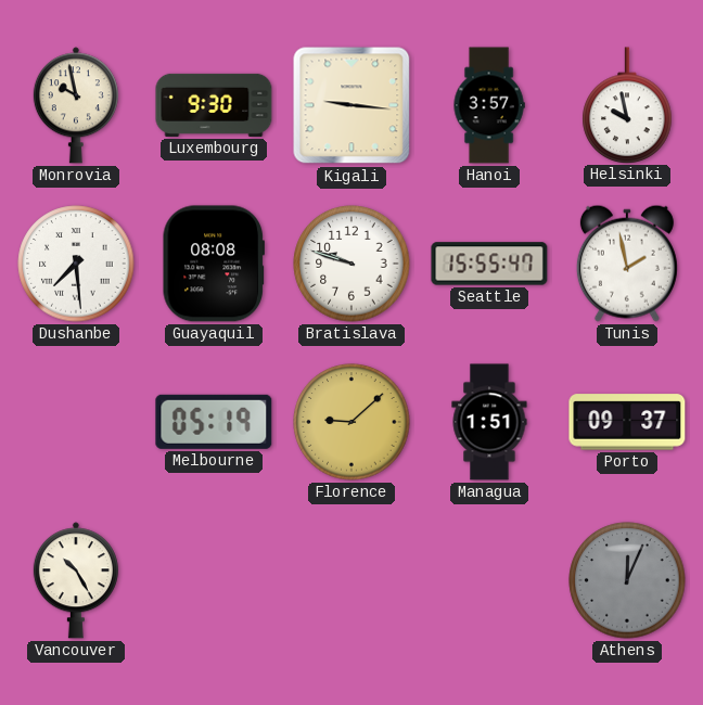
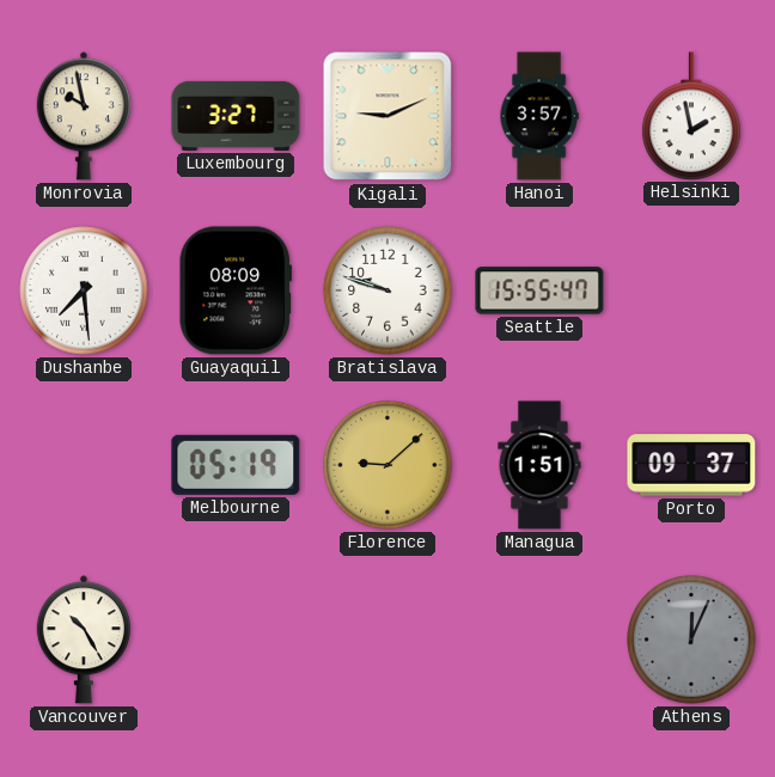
Luxembourg: 9:30 -> 3:27 (236, 116)
Kigali: 9:16 -> 9:11 (388, 116)
Helsinki: 9:58 -> 1:58 (691, 116)
Guayaquil: 08:08 -> 08:09 (236, 290)
Tunis: 1:58 -> none (627, 264)
